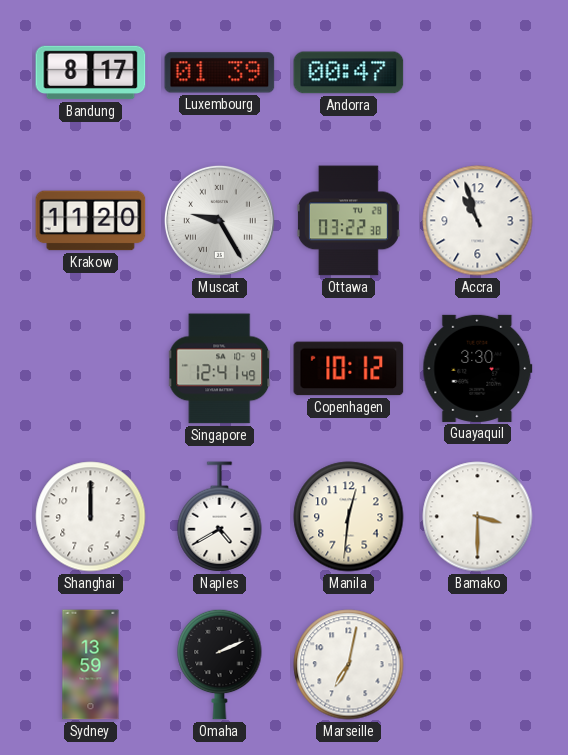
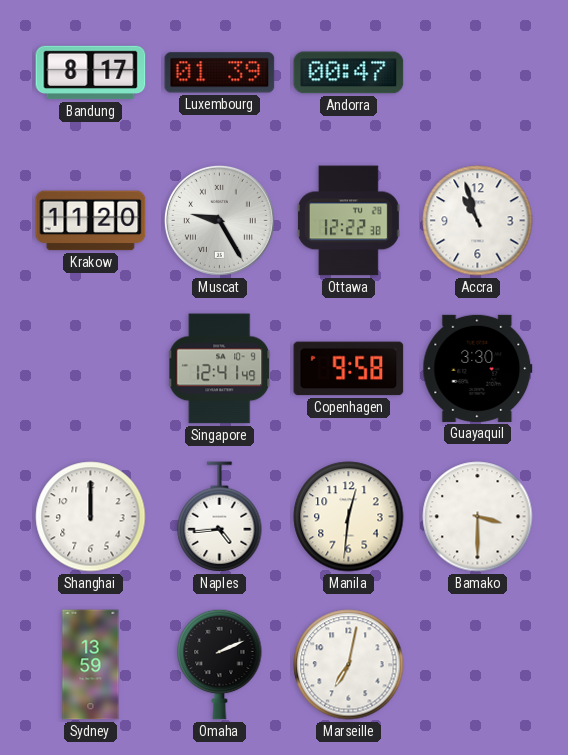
Ottawa: 03:22 -> 12:22 (348, 221)
Copenhagen: 10:12 -> 9:58 (349, 369)
Naples: 4:40 -> 4:44 (220, 517)
